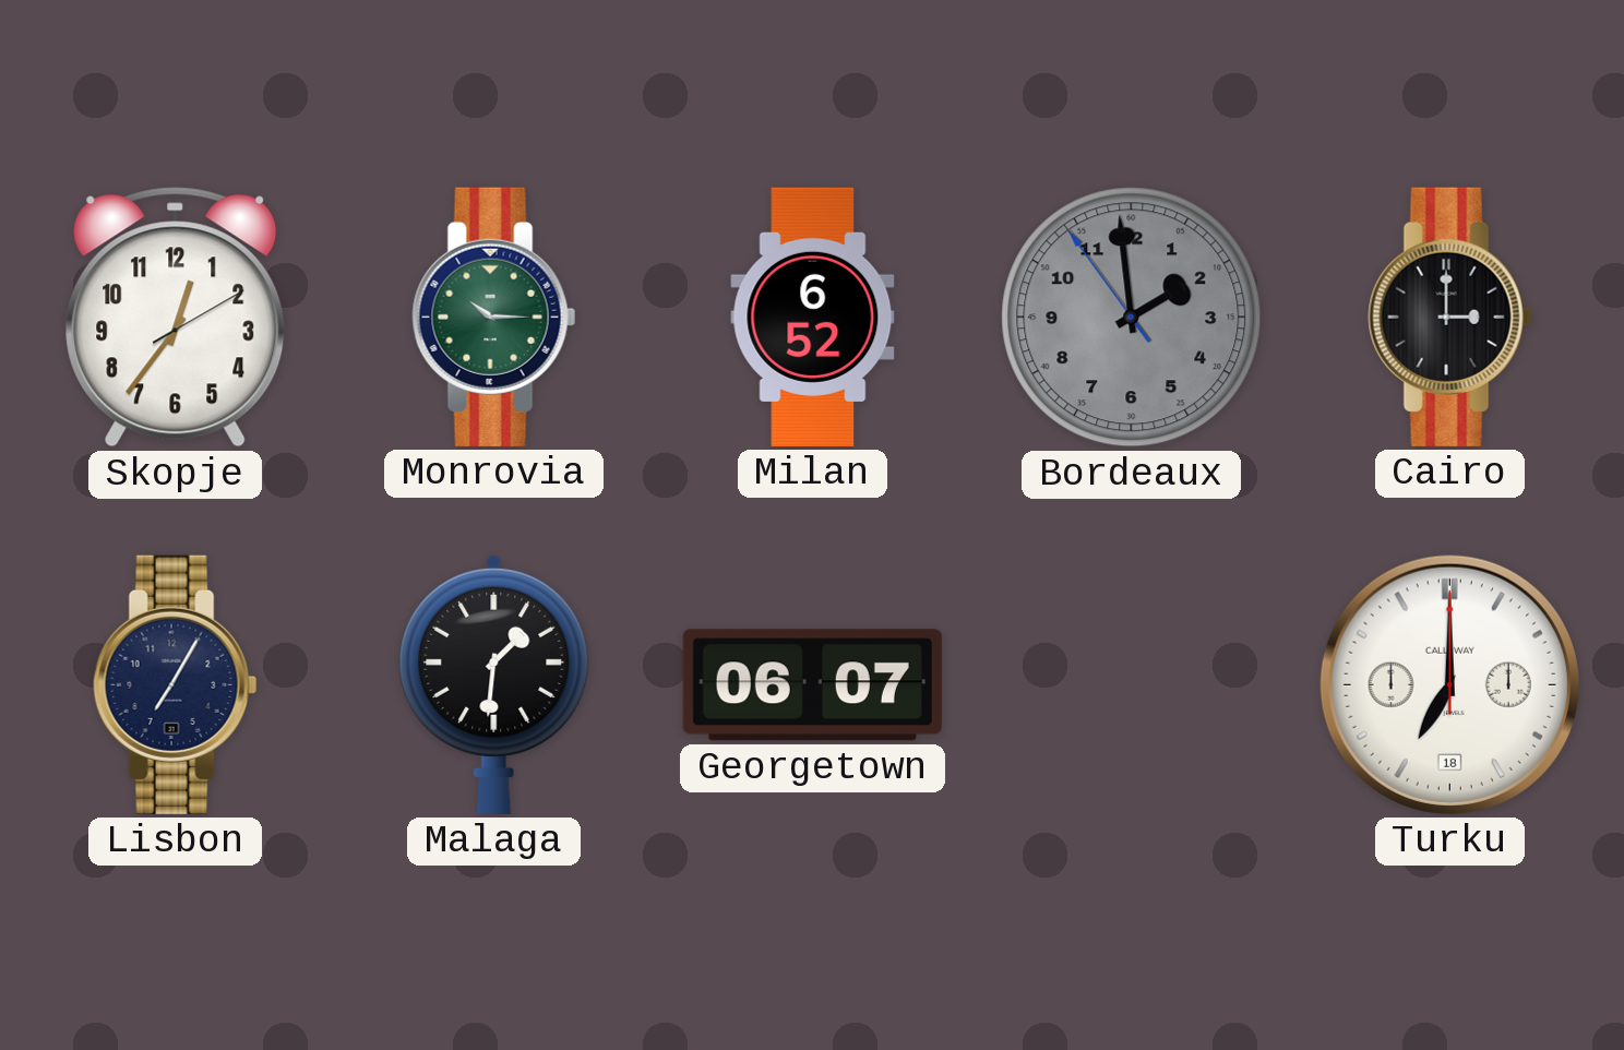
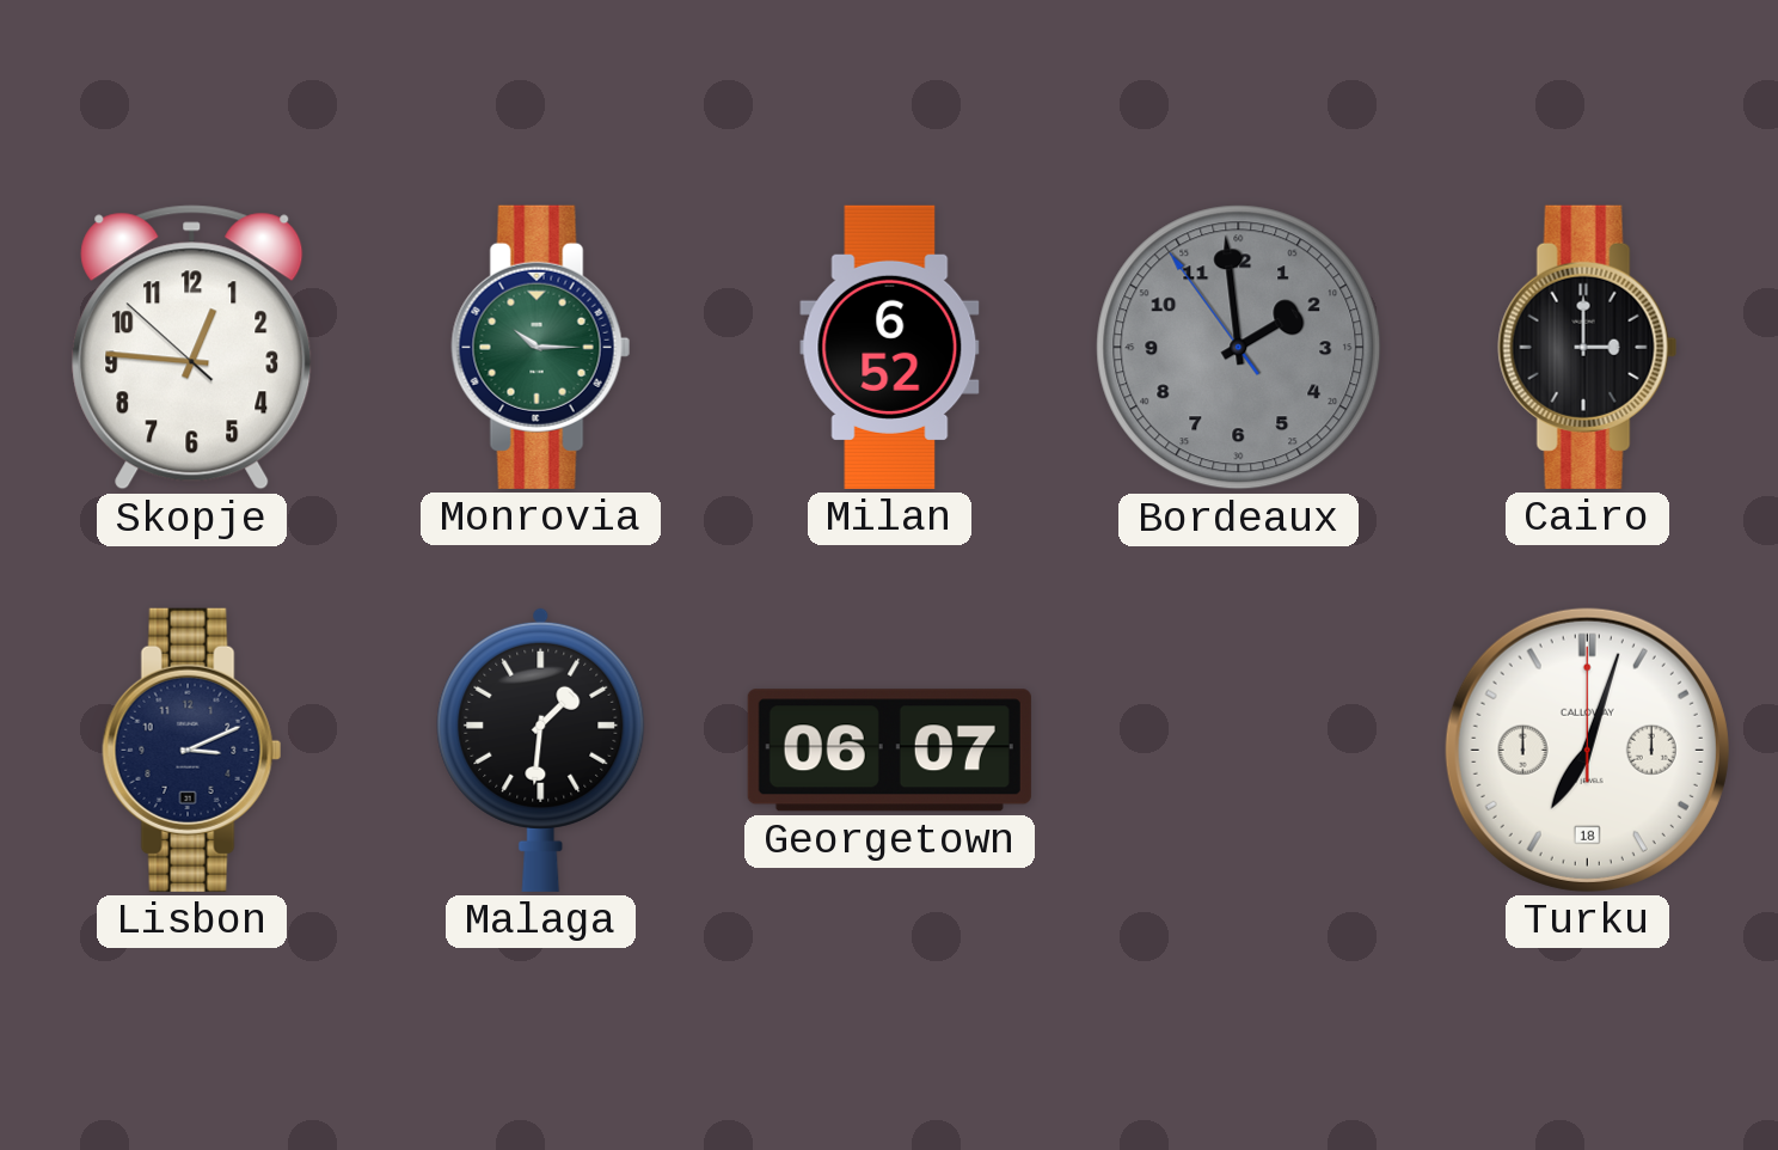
Skopje: 12:36 -> 12:45 (192, 348)
Lisbon: 7:05 -> 3:11 (192, 750)
Turku: 7:00 -> 7:03 (1587, 750)
